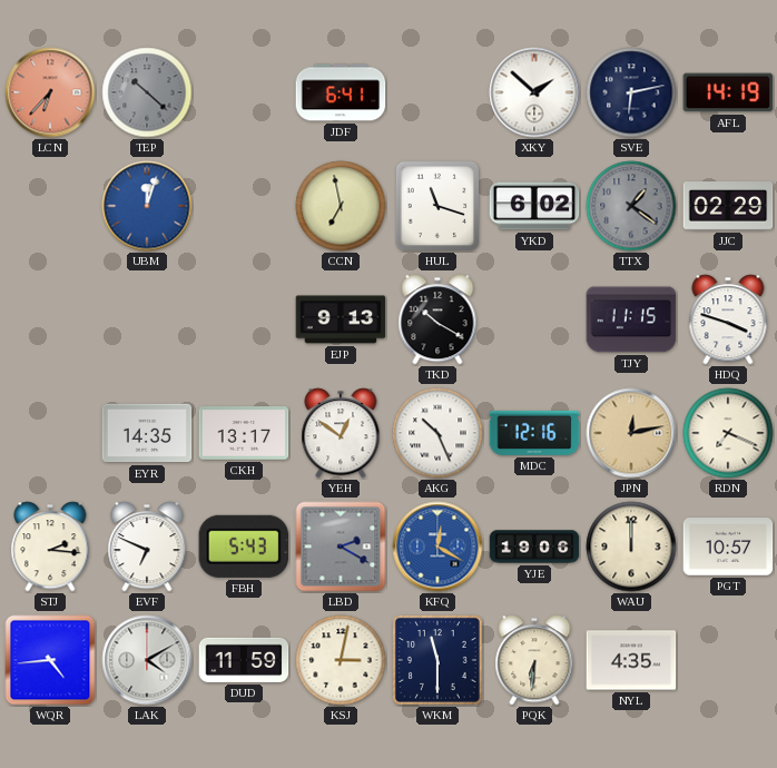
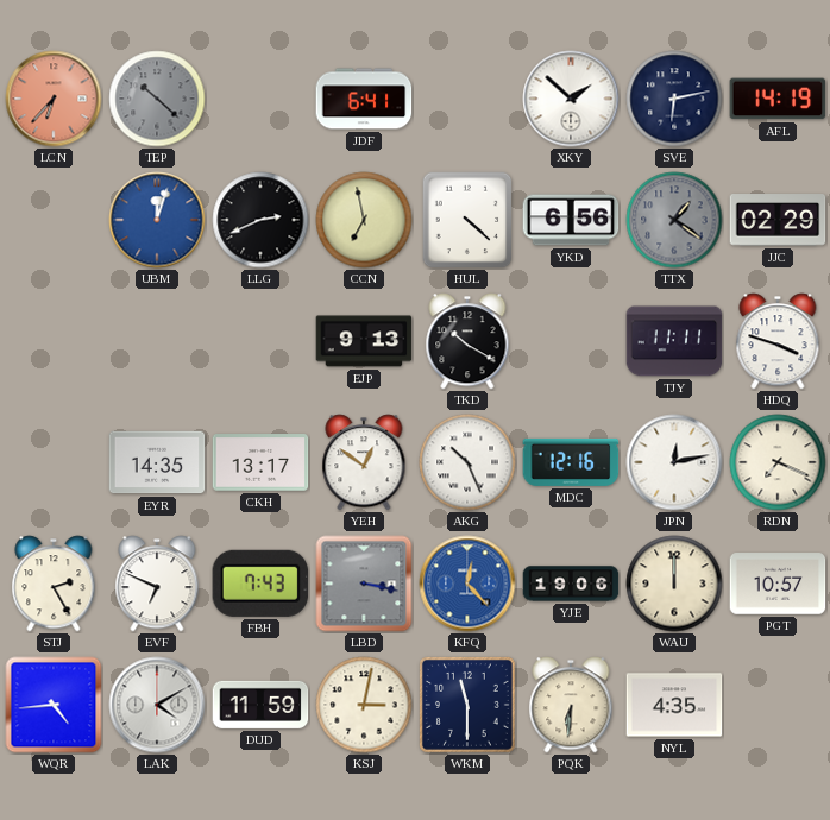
LLG: none -> 2:41 (260, 220)
HUL: 11:18 -> 4:22 (467, 220)
YKD: 6:02 -> 6:56 (571, 220)
TJY: 11:15 -> 11:11 (674, 341)
JPN dial: champagne -> white (674, 462)
STJ: 2:16 -> 2:25 (54, 584)
FBH: 5:43 -> 7:43 (260, 584)
LBD: 2:20 -> 3:17 (364, 584)
KFQ: 12:20 -> 12:23 (467, 584)
